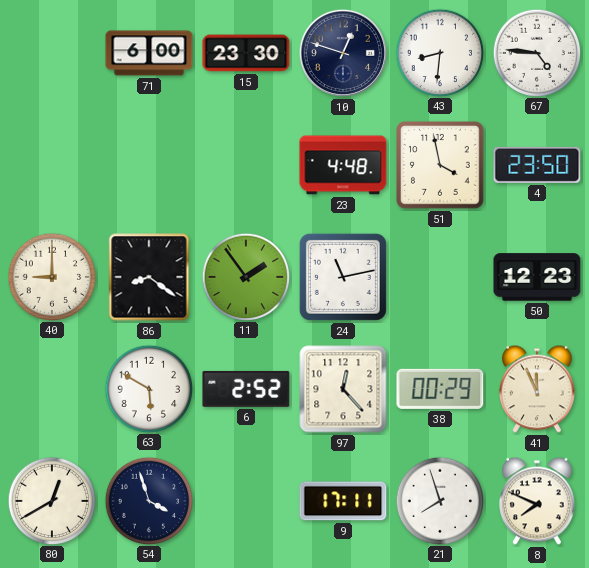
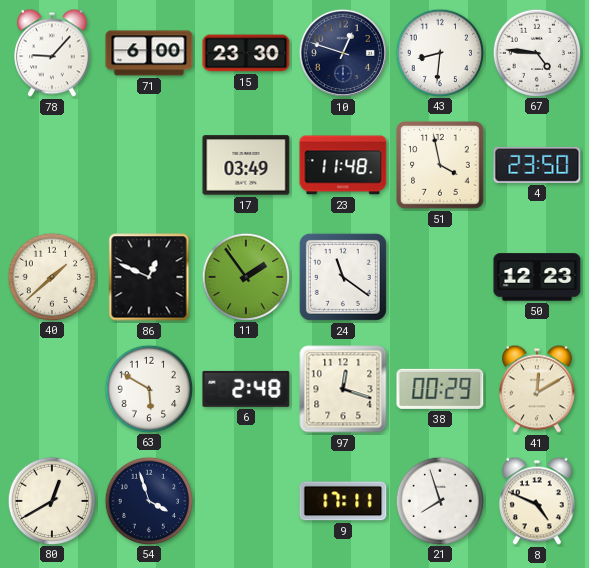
78: none -> 9:07 (53, 53)
17: none -> 03:49 (246, 165)
23: 4:48 -> 11:48 (343, 165)
40: 9:00 -> 1:38 (51, 276)
86: 8:21 -> 12:49 (149, 277)
24: 11:13 -> 11:21 (343, 277)
6: 2:52 -> 2:48 (246, 389)
97: 12:23 -> 12:18 (343, 389)
41: 11:56 -> 12:10 (538, 389)
8: 7:49 -> 4:49 (538, 501)
